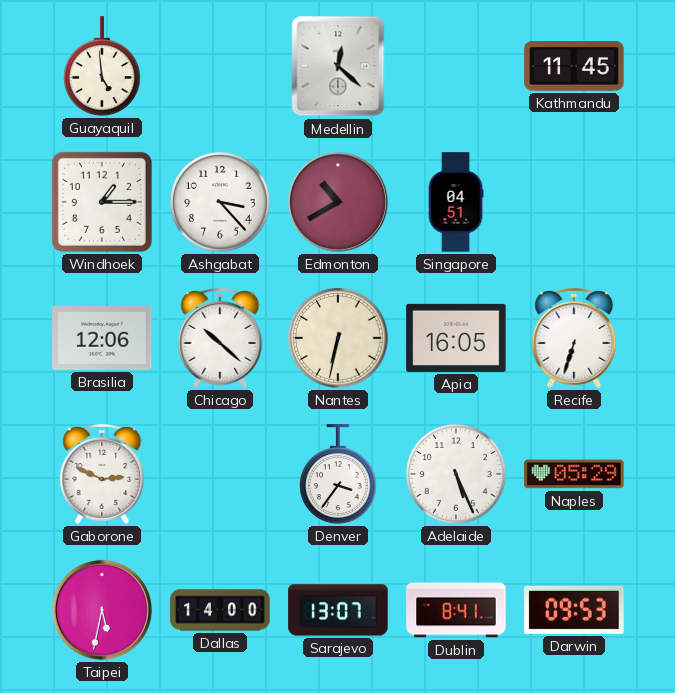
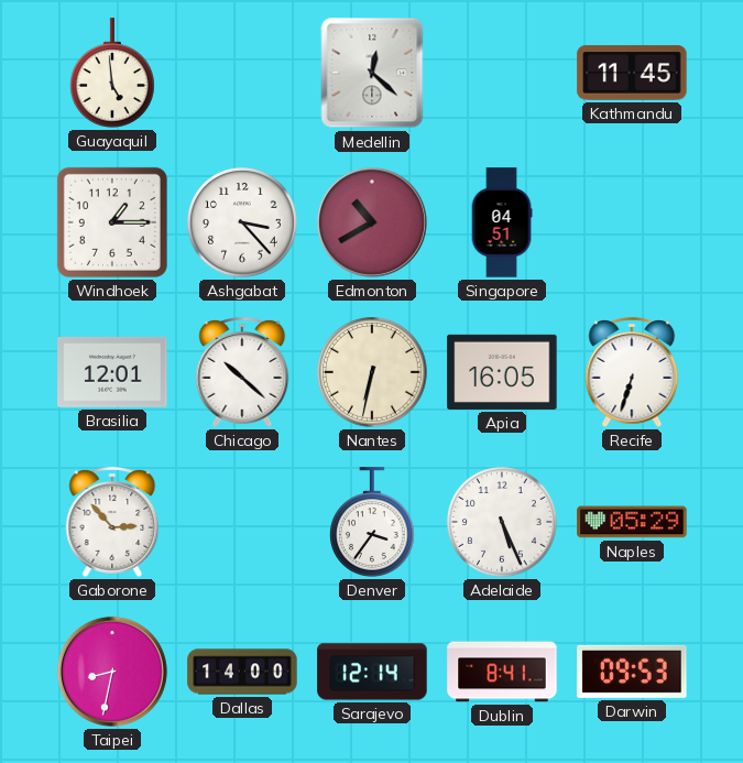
Brasilia: 12:06 -> 12:01 (112, 372)
Gaborone: 2:49 -> 2:53 (112, 522)
Taipei: 5:32 -> 8:32 (112, 672)
Sarajevo: 13:07 -> 12:14 (372, 672)
